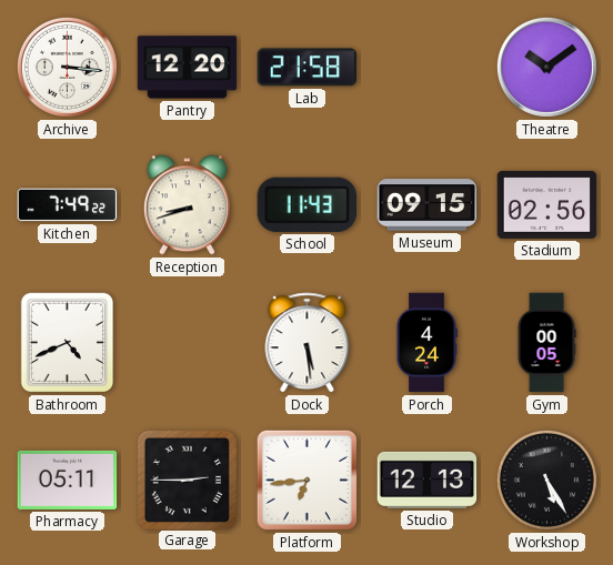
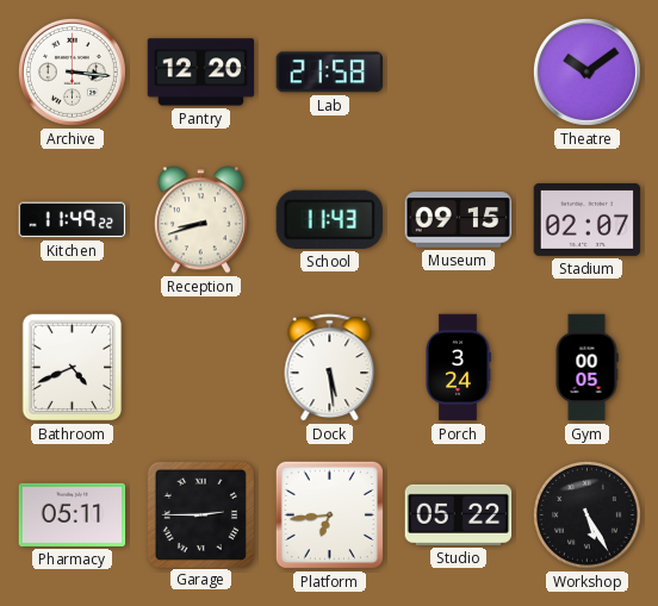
Kitchen: 7:49 -> 11:49 (73, 220)
Stadium: 02:56 -> 02:07 (588, 219)
Porch: 4:24 -> 3:24 (459, 368)
Studio: 12:13 -> 05:22 (459, 514)
